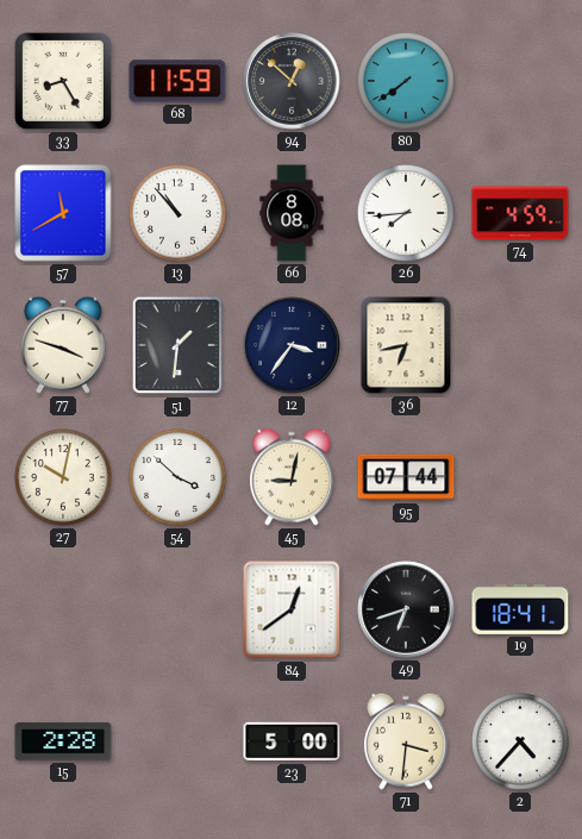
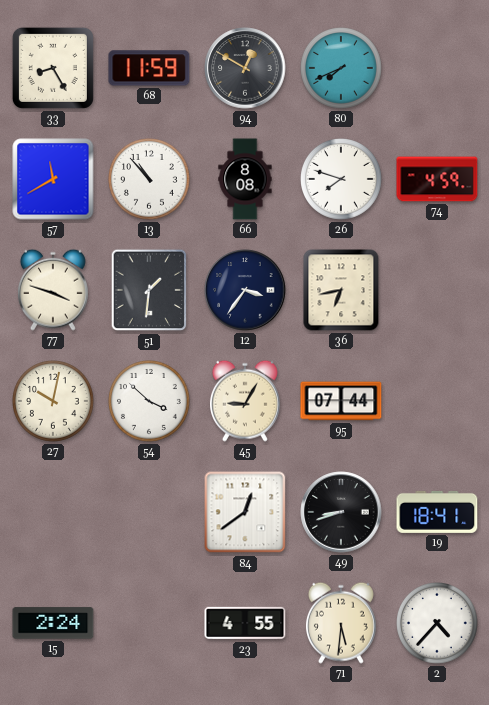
94: 12:52 -> 12:50 (245, 68)
80: 7:39 -> 7:41 (342, 69)
26: 7:44 -> 7:48 (342, 180)
45: 9:02 -> 9:05 (245, 401)
49: 6:42 -> 8:42 (341, 512)
15: 2:28 -> 2:24 (53, 623)
23: 5:00 -> 4:55 (245, 623)
71: 3:31 -> 5:31 (341, 623)
